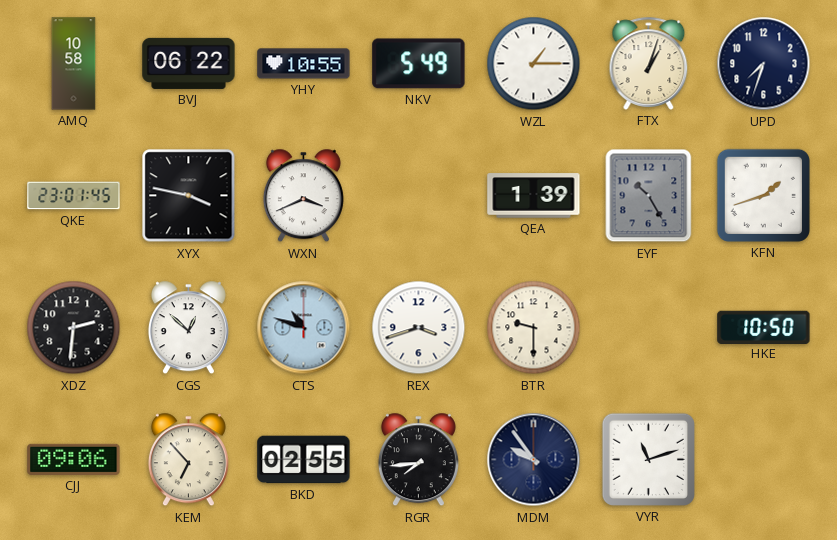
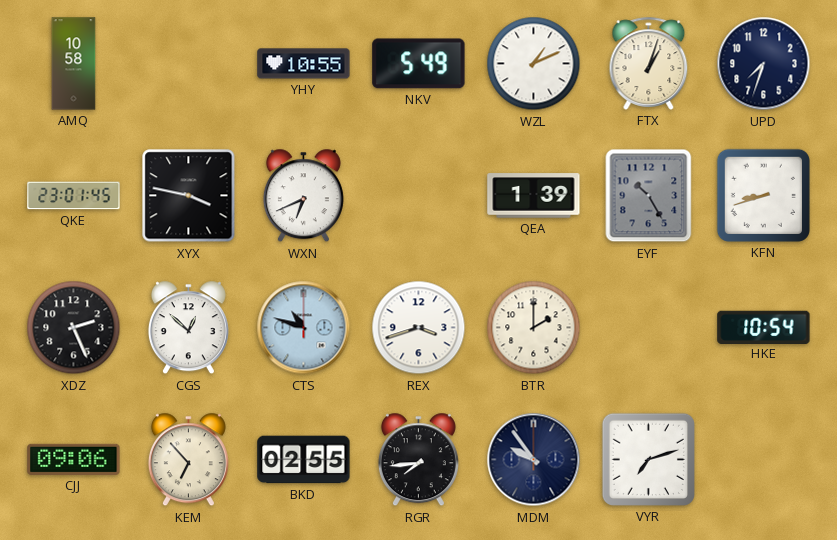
BVJ: 06:22 -> none (189, 63)
WZL: 1:15 -> 1:11 (534, 64)
WXN: 3:41 -> 6:41 (303, 196)
KFN: 1:42 -> 8:42 (763, 195)
XDZ: 2:31 -> 2:26 (74, 328)
BTR: 9:30 -> 2:00 (534, 328)
HKE: 10:50 -> 10:54 (764, 327)
VYR: 11:12 -> 7:12 (648, 459)
